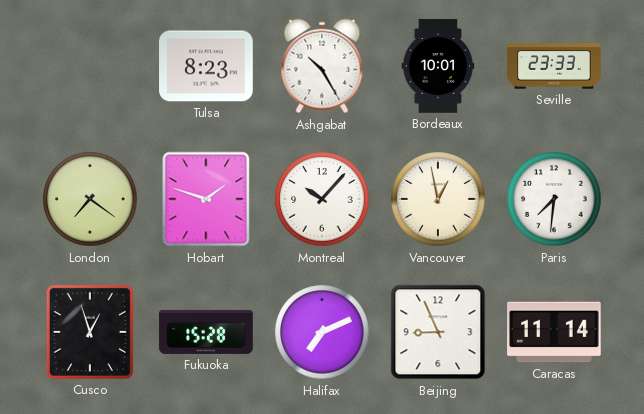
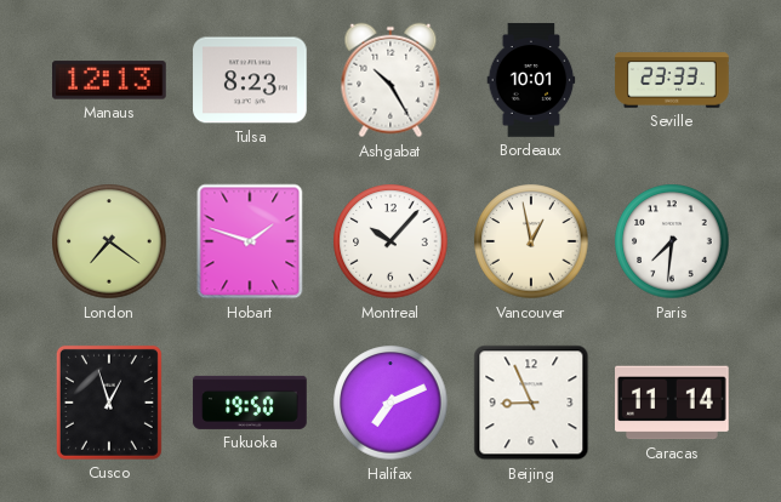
Manaus: none -> 12:13 (110, 80)
Fukuoka: 15:28 -> 19:50 (250, 403)
